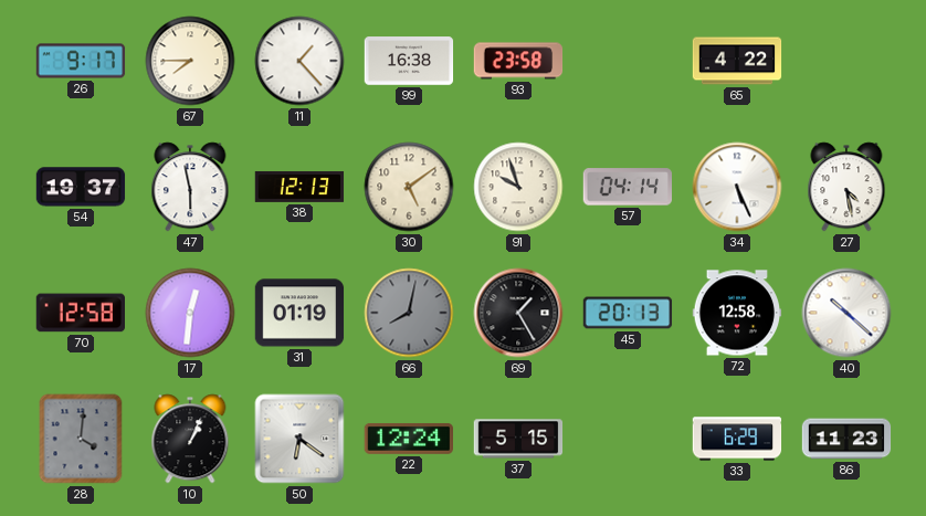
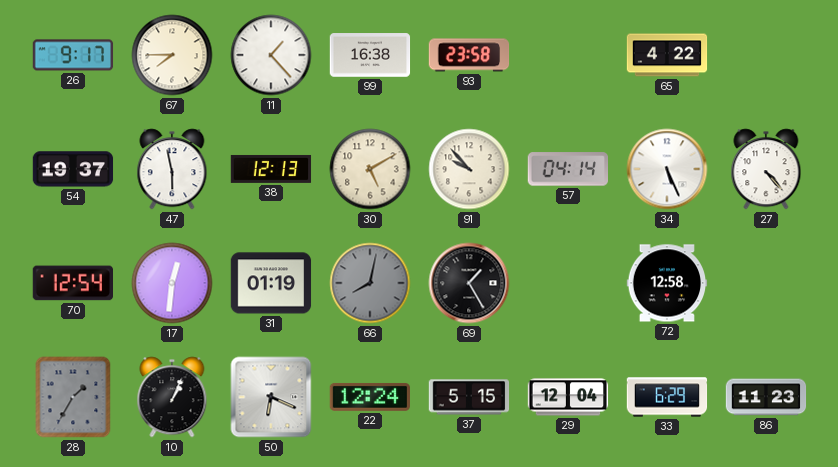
30: 5:09 -> 5:10 (370, 169)
91: 9:57 -> 9:53 (469, 169)
27: 4:28 -> 4:23 (766, 169)
70: 12:58 -> 12:54 (72, 283)
45: 20:13 -> none (628, 313)
40: 10:22 -> none (846, 313)
28: 4:01 -> 1:35 (73, 397)
50: 6:21 -> 6:19 (271, 397)
29: none -> 12:04 (568, 397)
